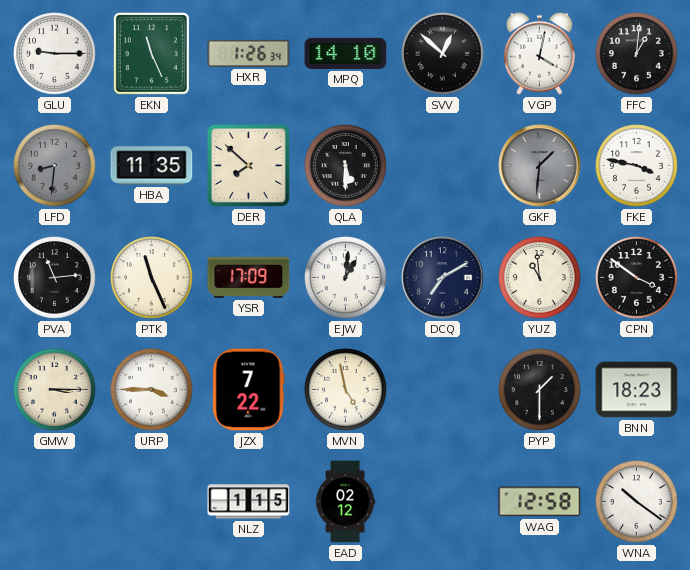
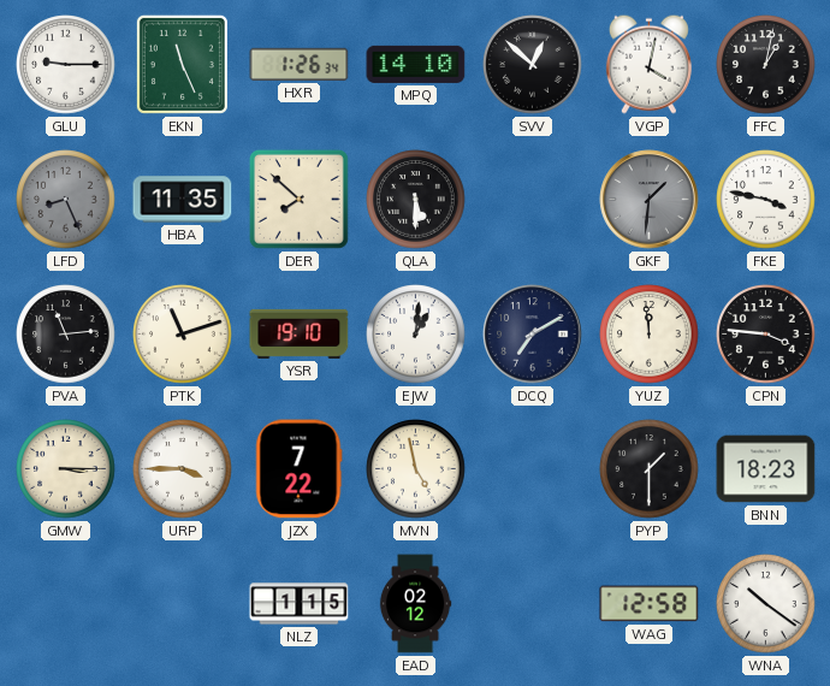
FFC: 1:01 -> 1:02 (766, 65)
LFD: 8:31 -> 8:26 (66, 200)
PTK: 11:26 -> 11:12 (183, 335)
YSR: 17:09 -> 19:10 (300, 333)
YUZ: 10:59 -> 11:59 (650, 335)
CPN: 3:51 -> 3:46 (766, 335)
